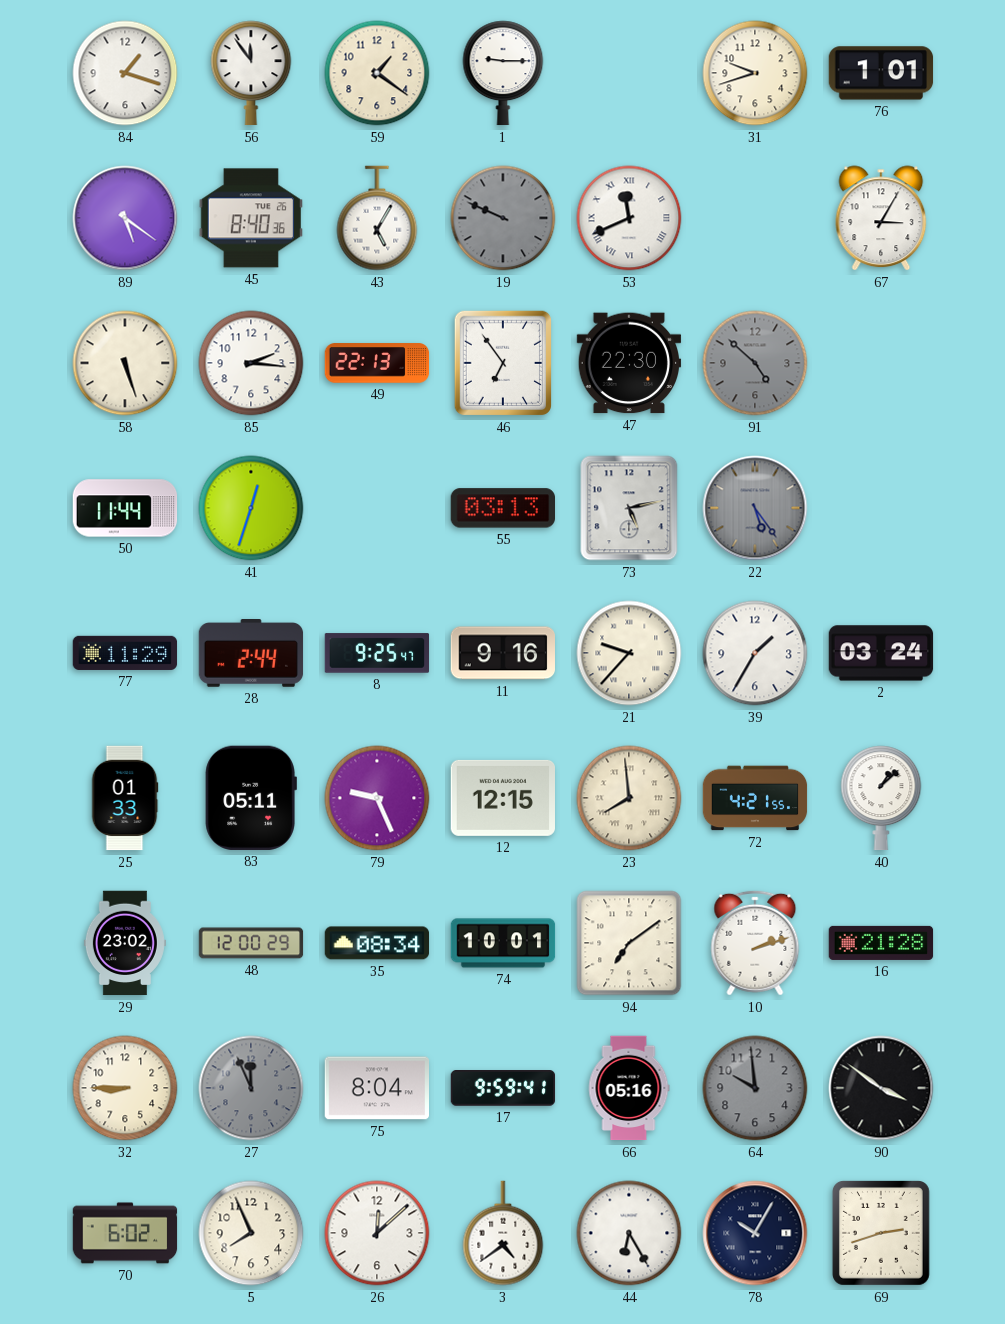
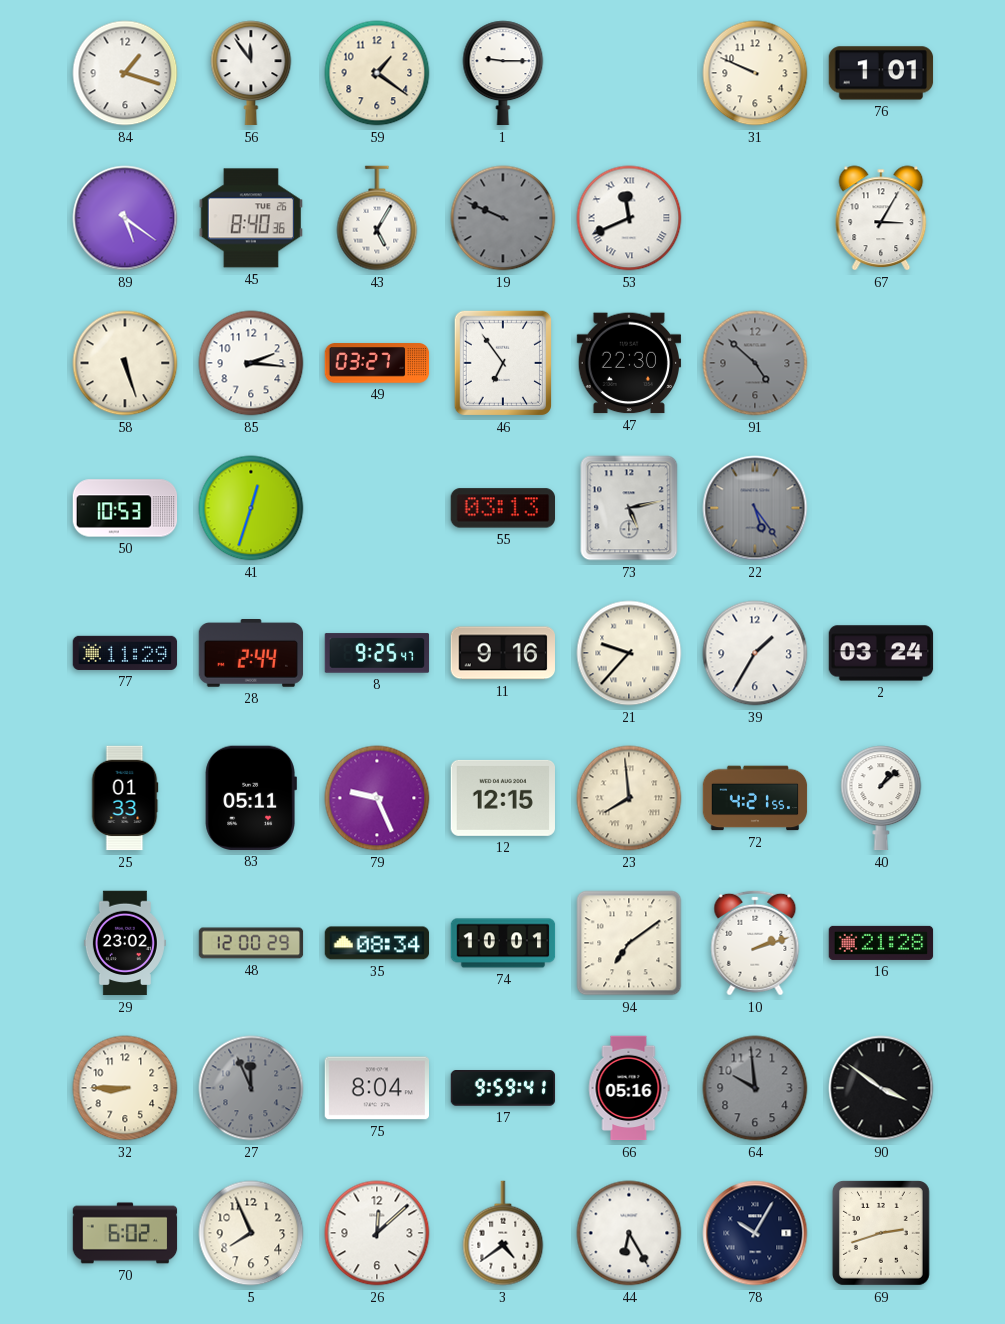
31: 9:42 -> 9:49 (755, 73)
49: 22:13 -> 03:27 (377, 363)
50: 11:44 -> 10:53 (125, 508)
